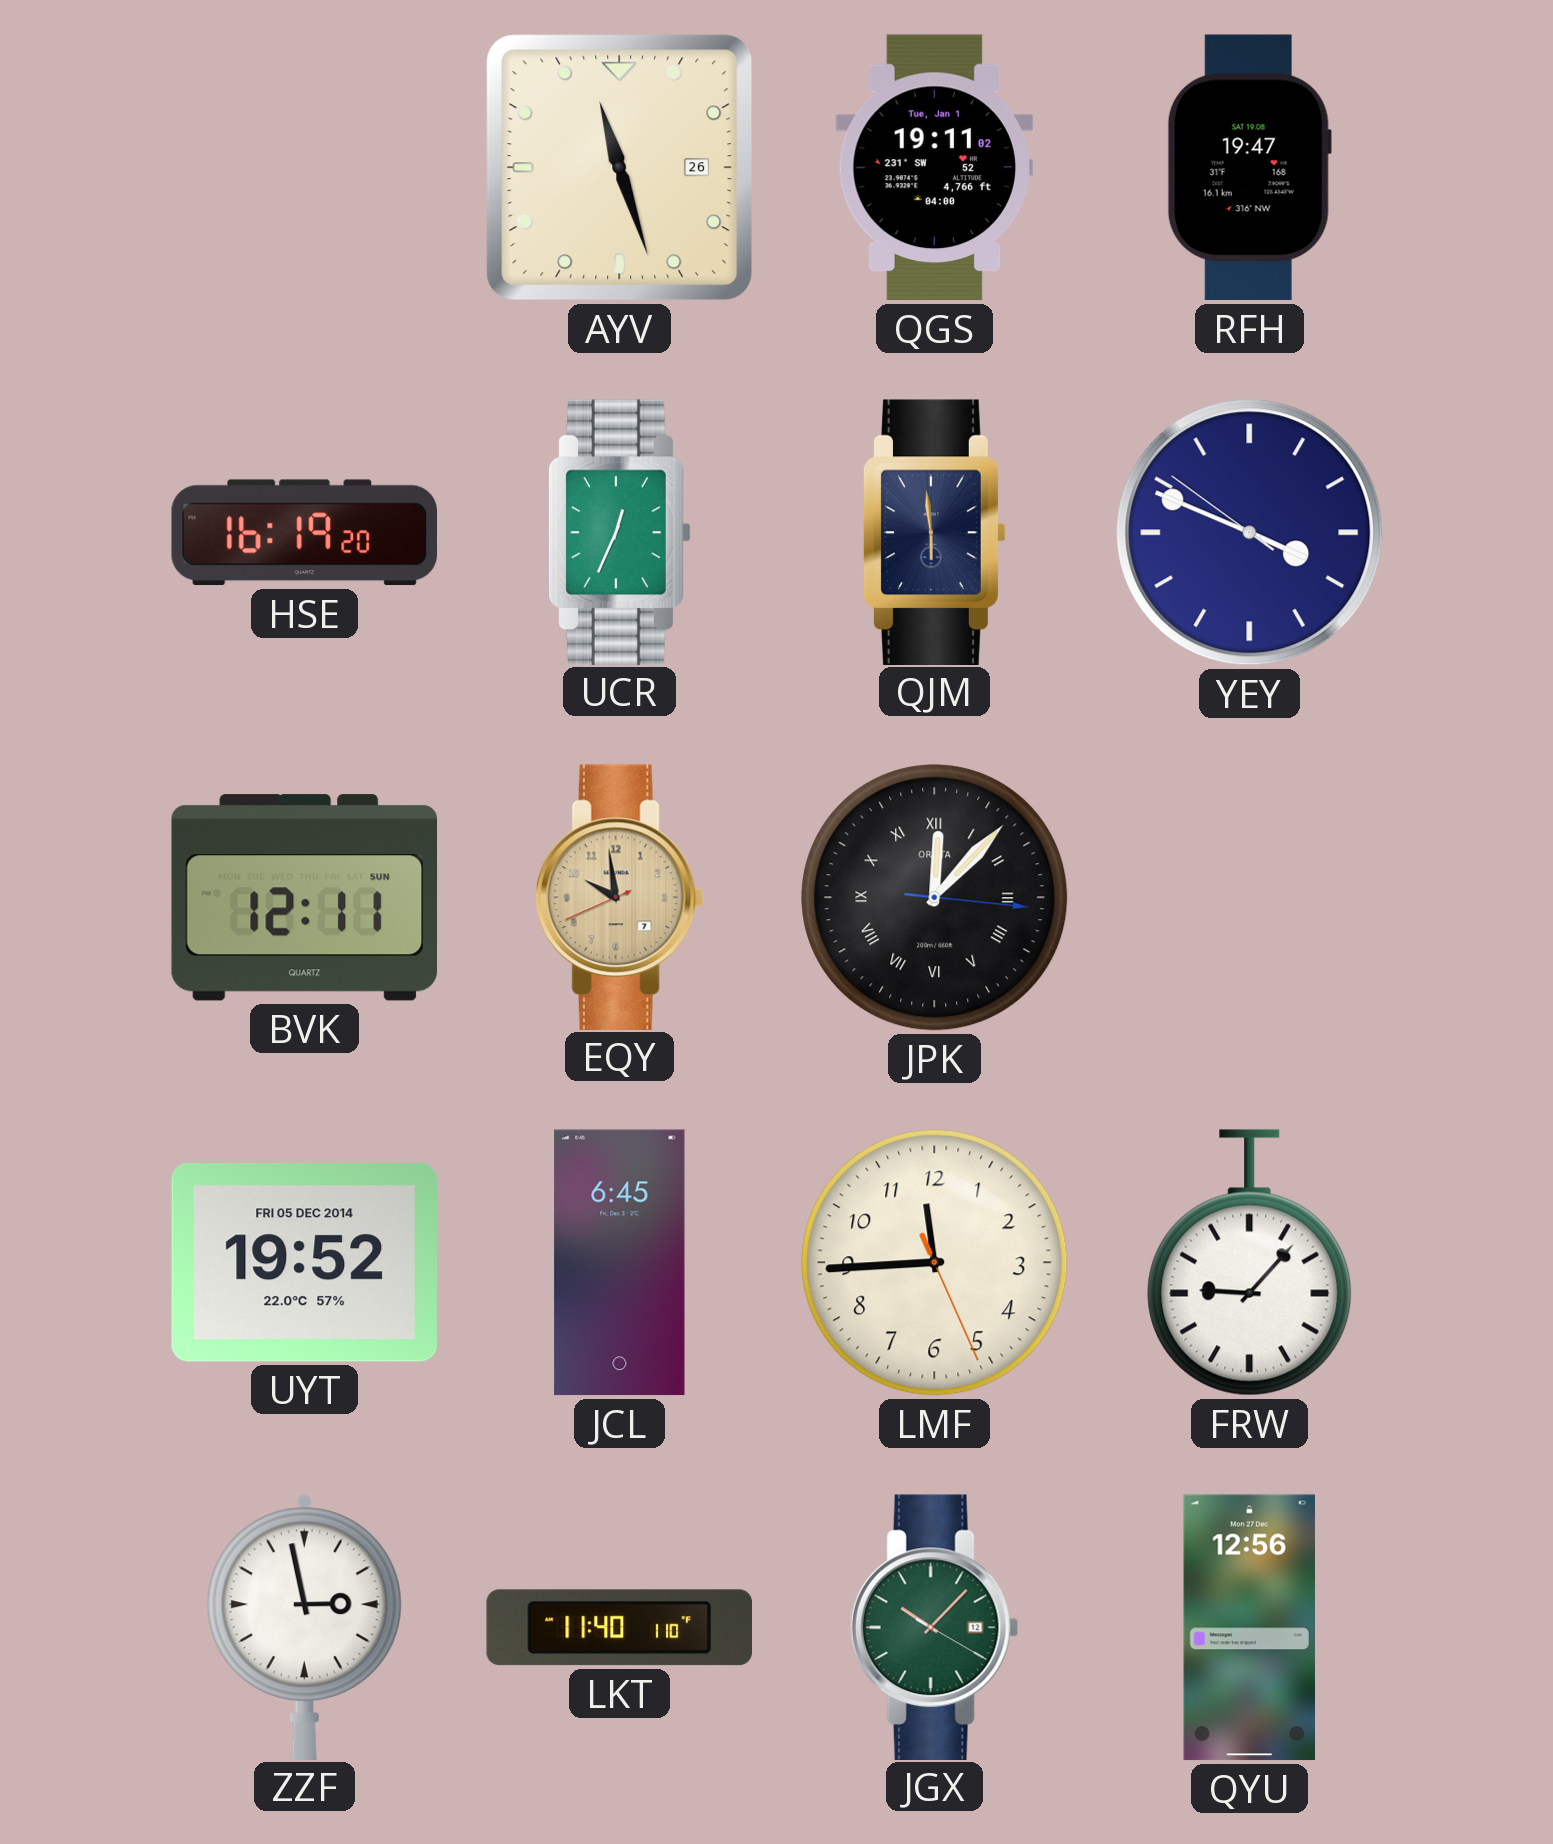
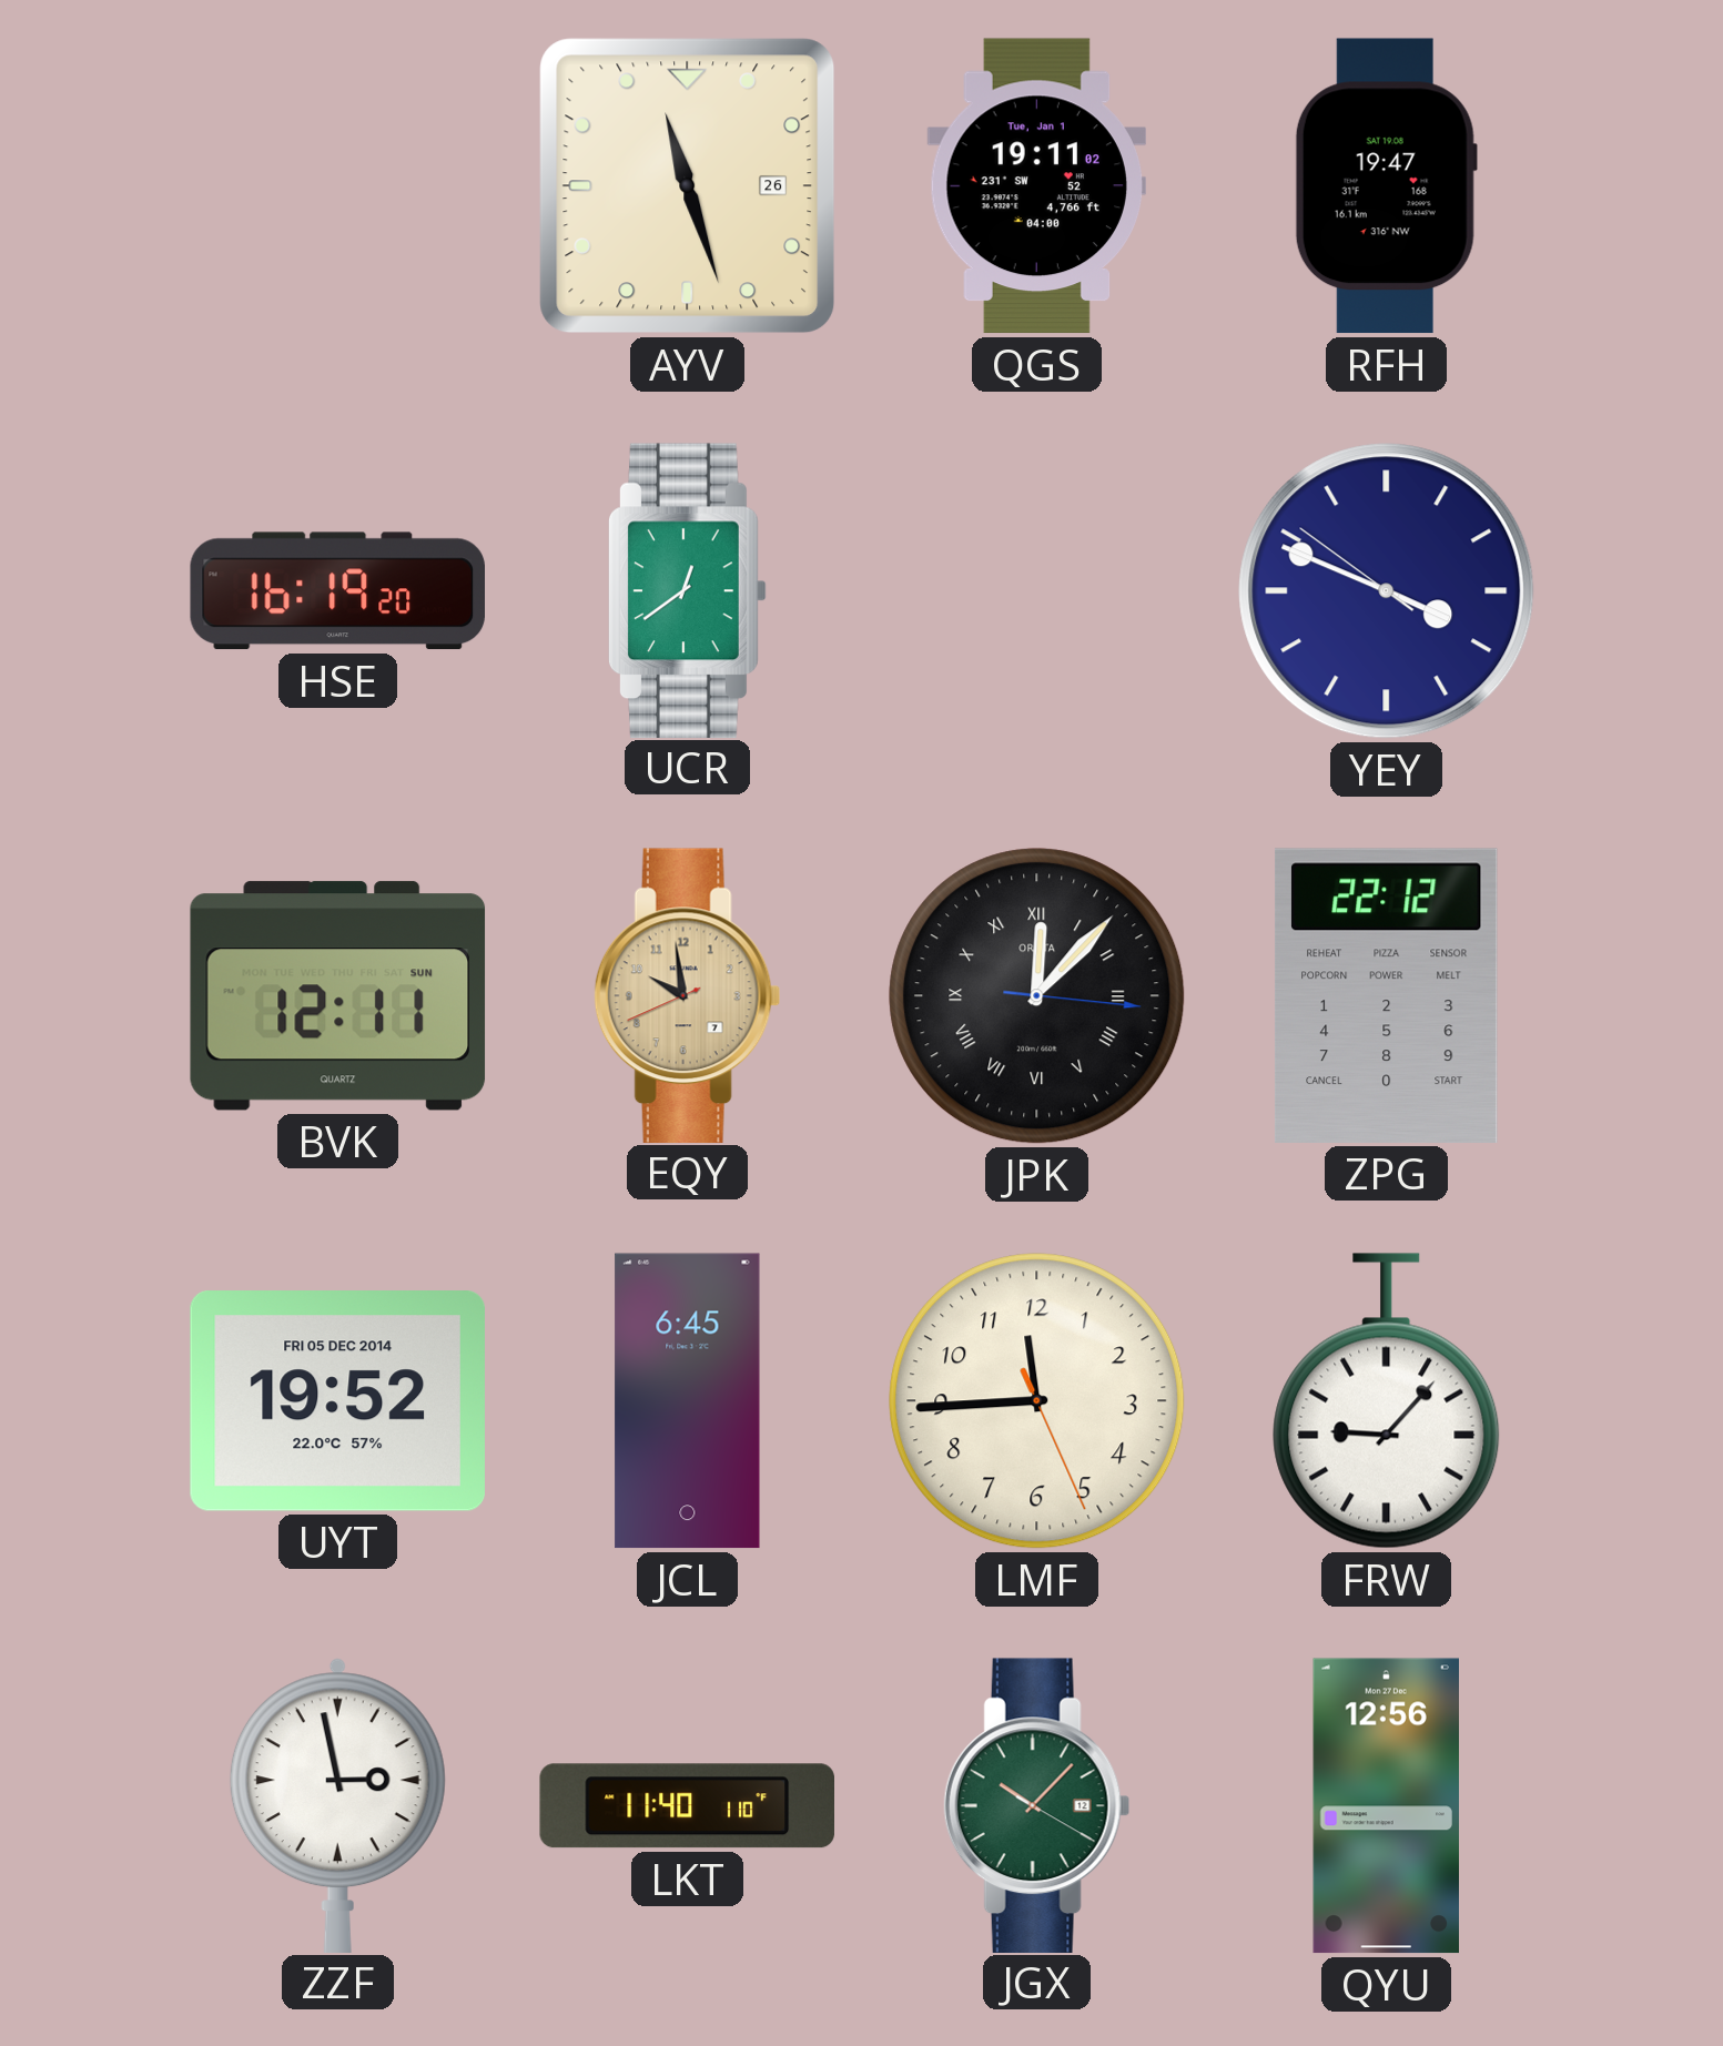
UCR: 12:34 -> 12:39 (688, 590)
QJM: 5:59 -> none (935, 532)
ZPG: none -> 22:12 (1386, 995)
